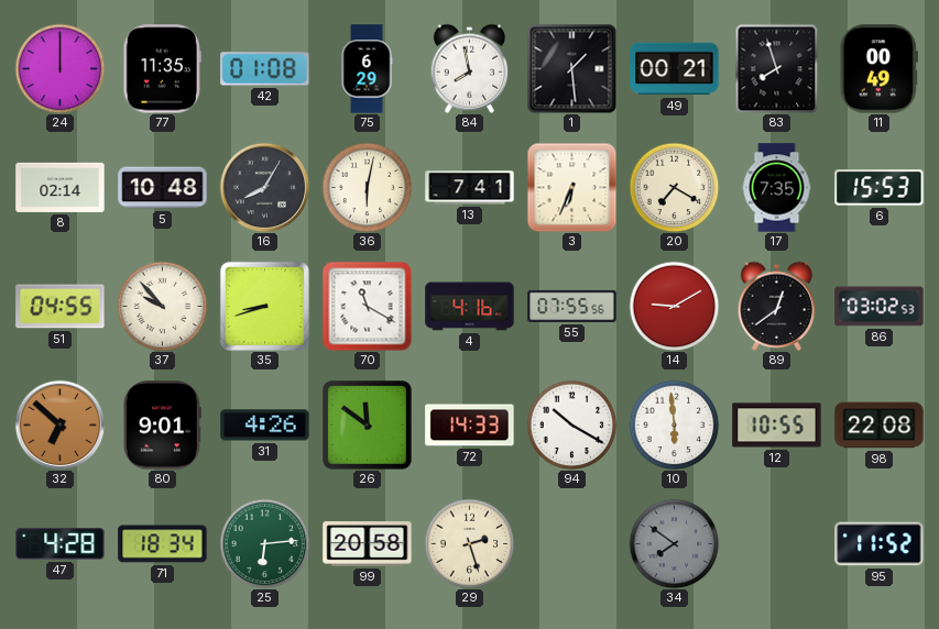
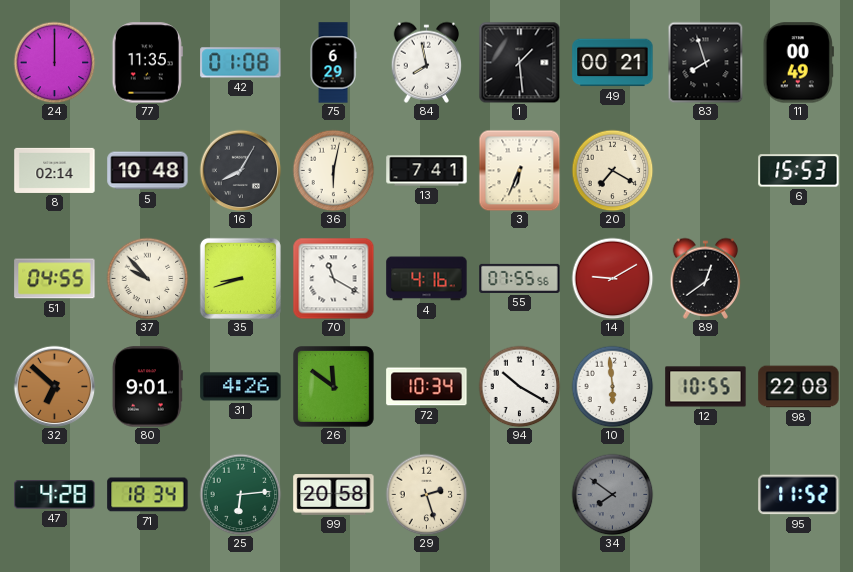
17: 7:35 -> none (777, 188)
86: 03:02 -> none (880, 307)
72: 14:33 -> 10:34 (427, 387)
